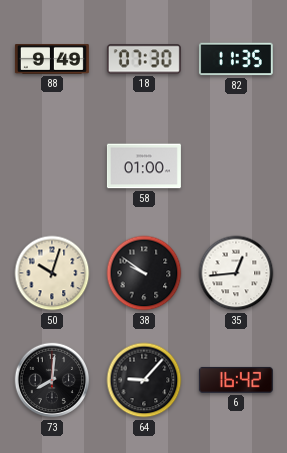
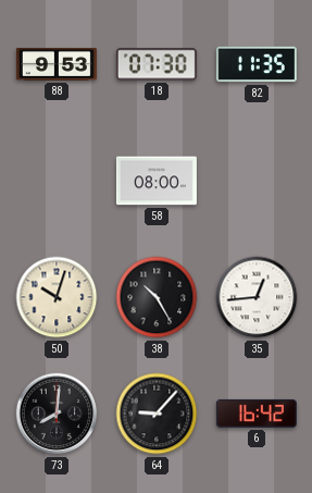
88: 9:49 -> 9:53 (57, 65)
58: 01:00 -> 08:00 (157, 181)
38: 9:51 -> 10:25 (157, 297)
